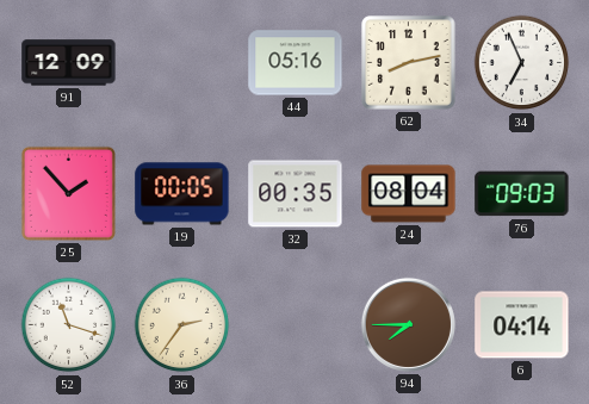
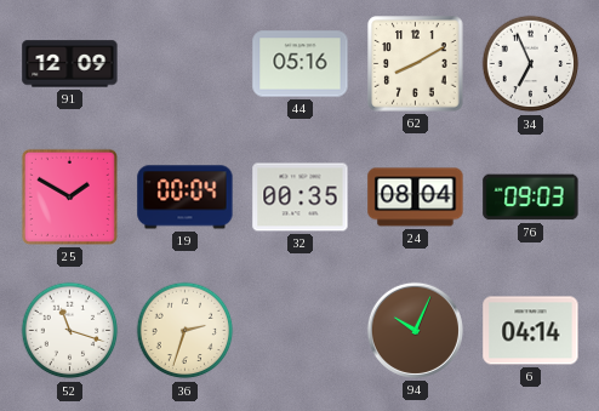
62: 8:13 -> 8:10 (416, 64)
25: 1:53 -> 1:50 (69, 196)
19: 00:05 -> 00:04 (186, 198)
36: 2:36 -> 2:33 (186, 331)
94: 7:45 -> 10:04 (415, 330)
